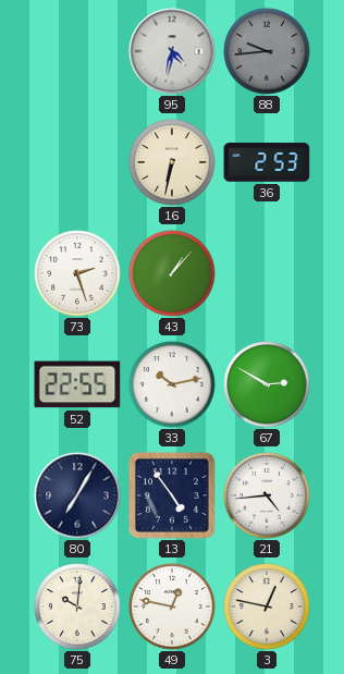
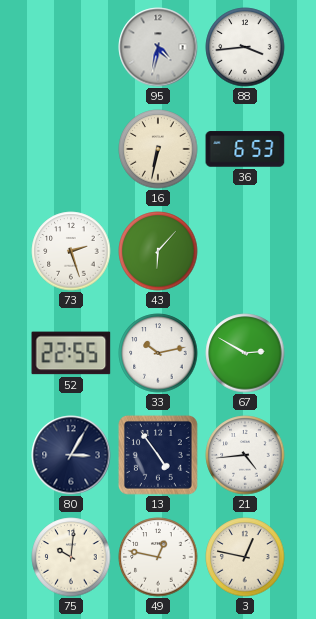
88: 9:44 -> 3:44 (245, 47)
88 dial: grey -> white (245, 47)
36: 2:53 -> 6:53 (245, 149)
43: 1:07 -> 6:07 (158, 251)
80: 7:05 -> 3:05 (71, 455)
